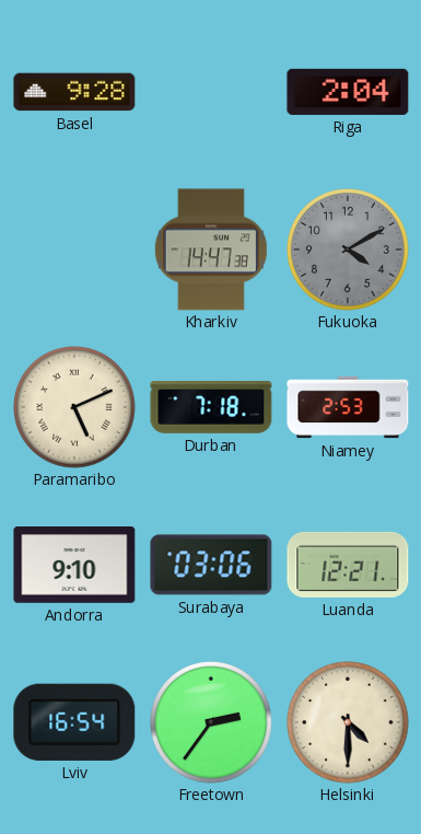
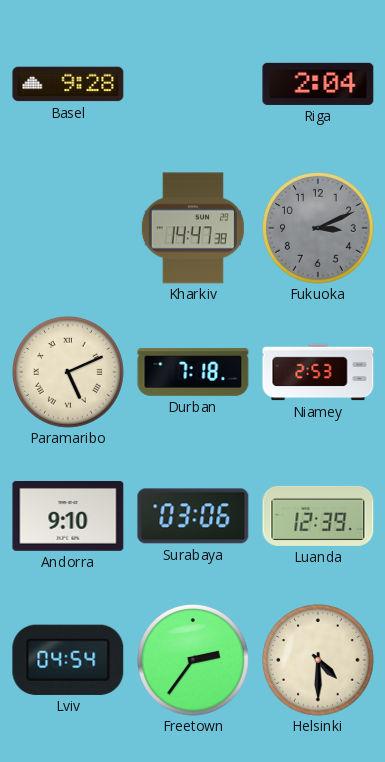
Fukuoka: 4:10 -> 3:11 (319, 229)
Luanda: 12:21 -> 12:39 (318, 516)
Lviv: 16:54 -> 04:54 (68, 660)
